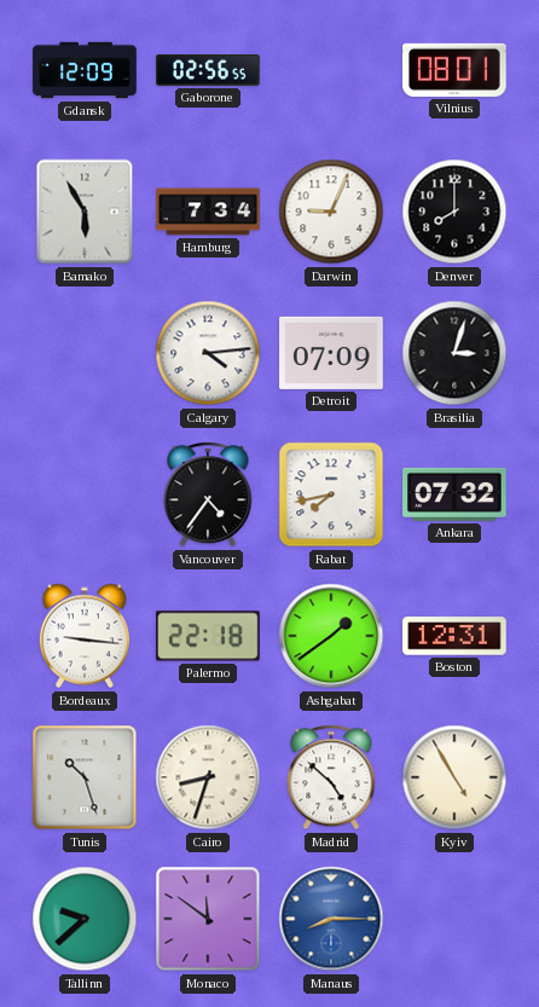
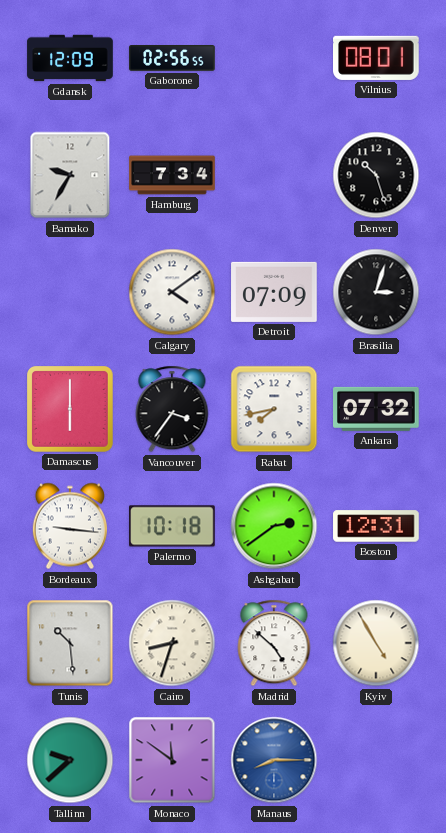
Bamako: 5:55 -> 9:35 (70, 175)
Darwin: 9:04 -> none (331, 212)
Denver: 8:00 -> 10:27 (376, 175)
Calgary: 4:14 -> 4:09 (172, 292)
Damascus: none -> 6:00 (71, 410)
Vancouver: 4:36 -> 3:36 (172, 409)
Palermo: 22:18 -> 10:18 (172, 526)
Ashgabat: 1:39 -> 2:39 (274, 526)
Tunis: 10:27 -> 10:29 (70, 643)
